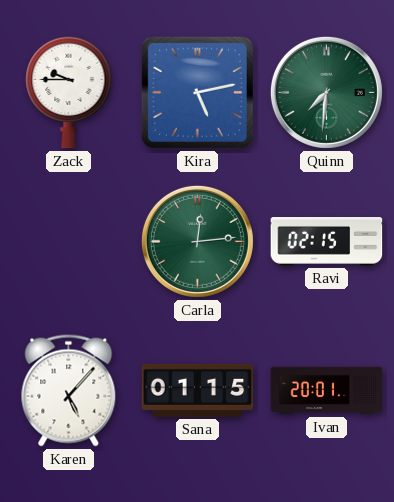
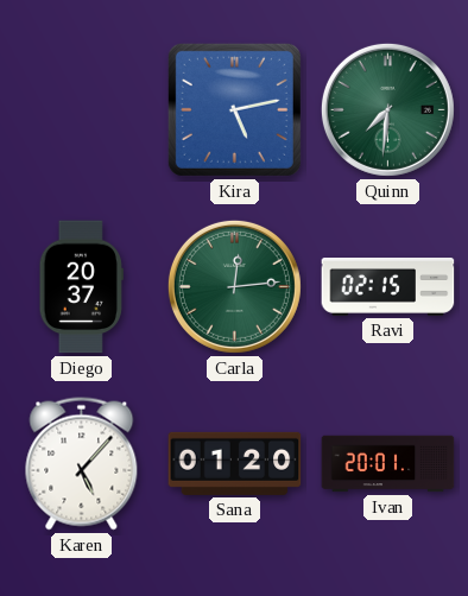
Zack: 9:45 -> none (69, 92)
Diego: none -> 20:37 (81, 287)
Sana: 01:15 -> 01:20 (235, 463)
